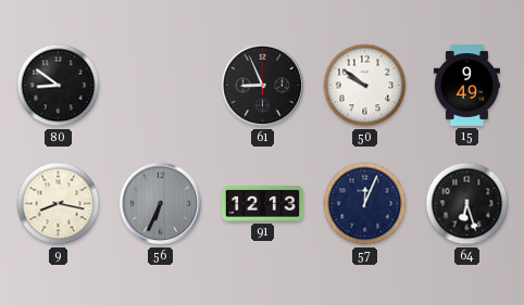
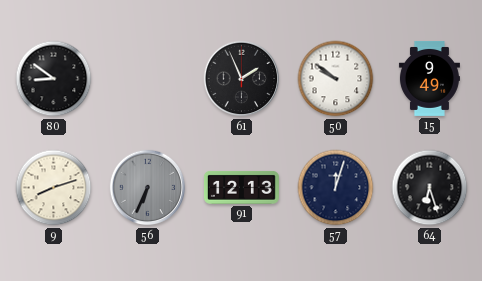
61: 8:56 -> 1:56 (242, 79)
9: 8:17 -> 8:12 (54, 188)
57: 12:04 -> 12:03 (336, 188)
